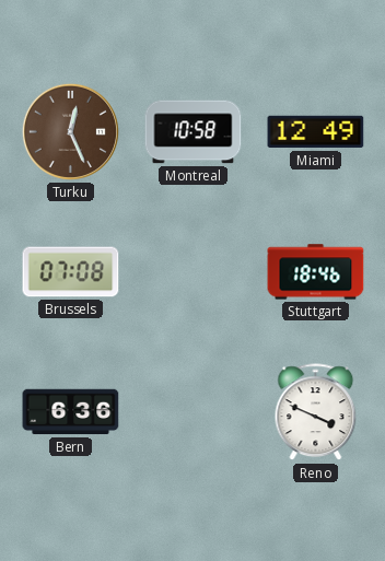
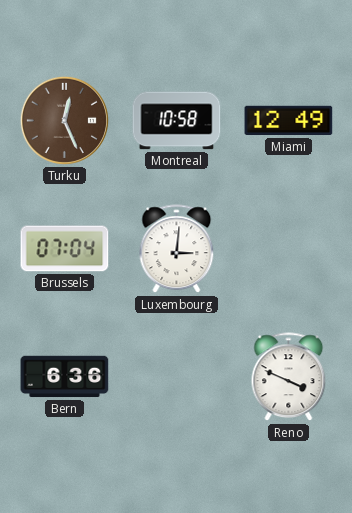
Brussels: 07:08 -> 07:04 (65, 249)
Luxembourg: none -> 3:01 (177, 249)
Stuttgart: 18:46 -> none (316, 272)
